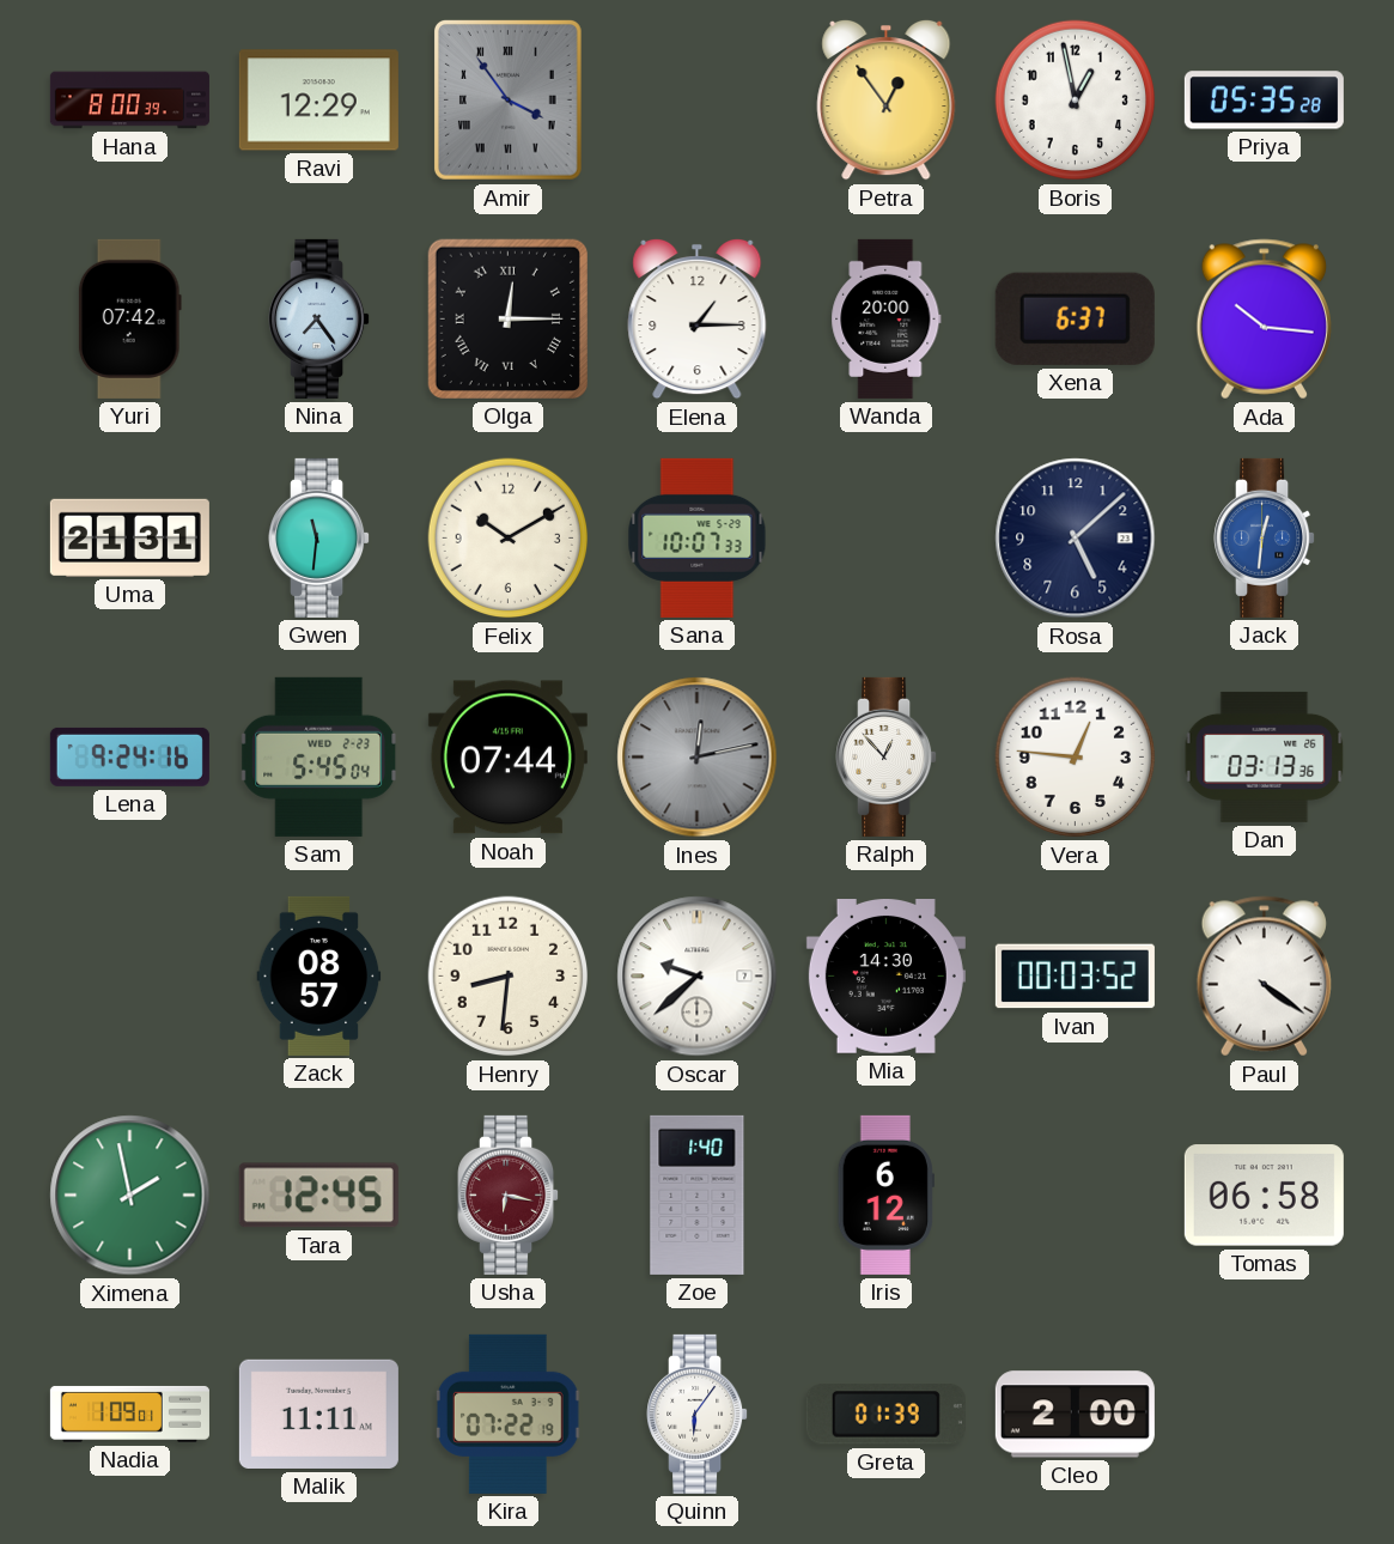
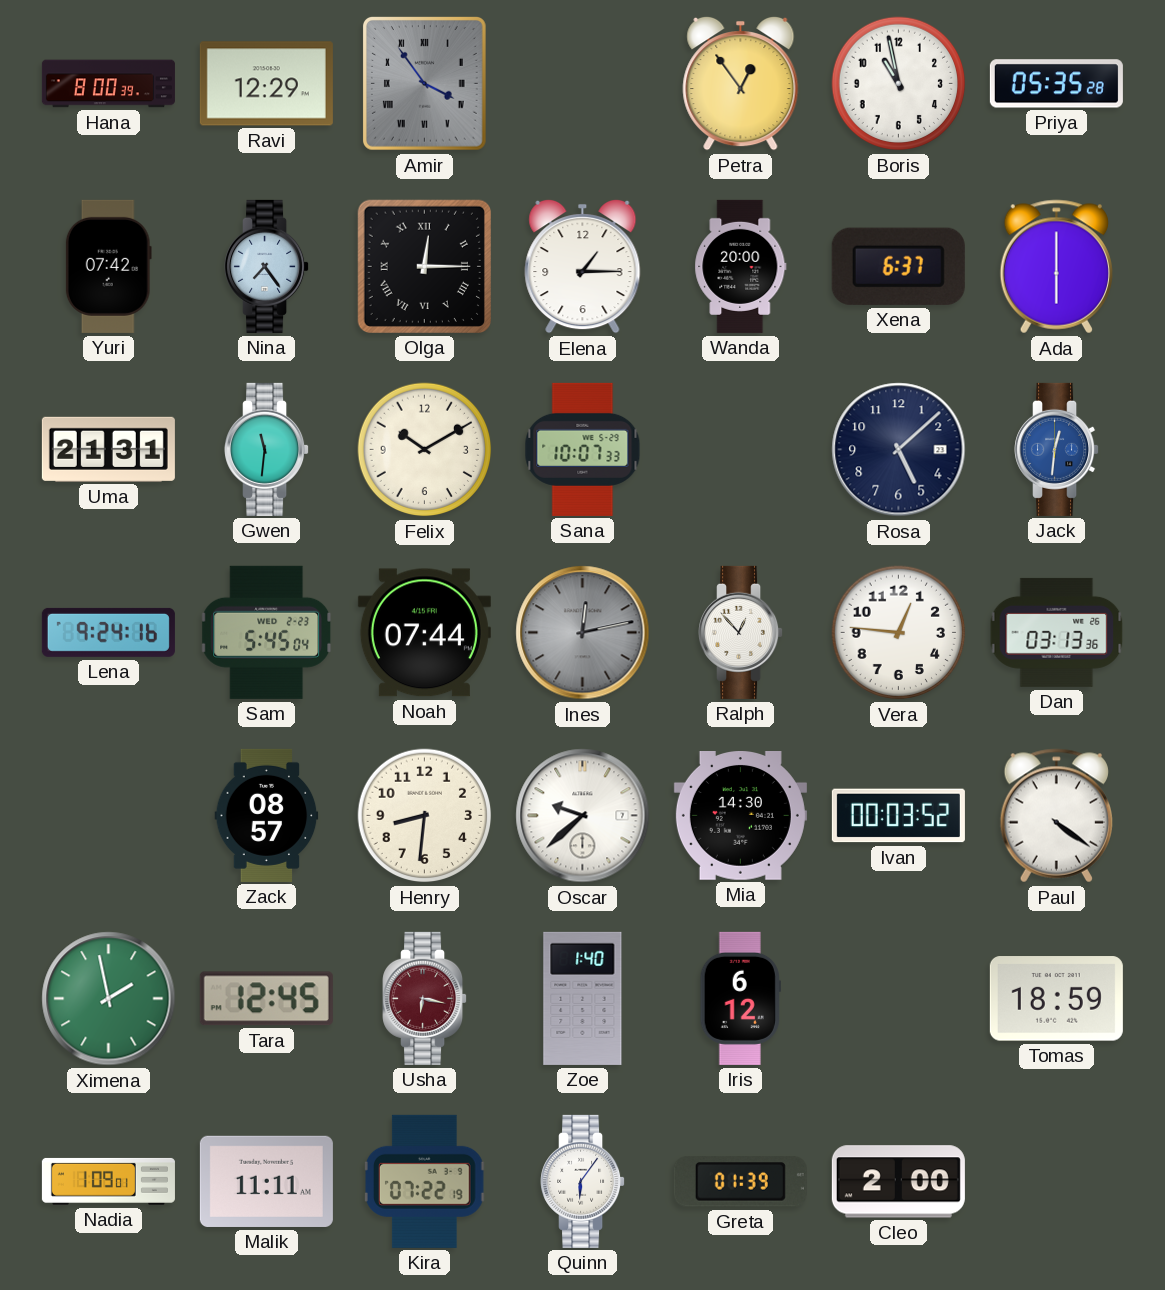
Boris: 12:58 -> 10:58 (899, 84)
Ada: 10:16 -> 6:00 (1056, 267)
Tomas: 06:58 -> 18:59 (1056, 999)
